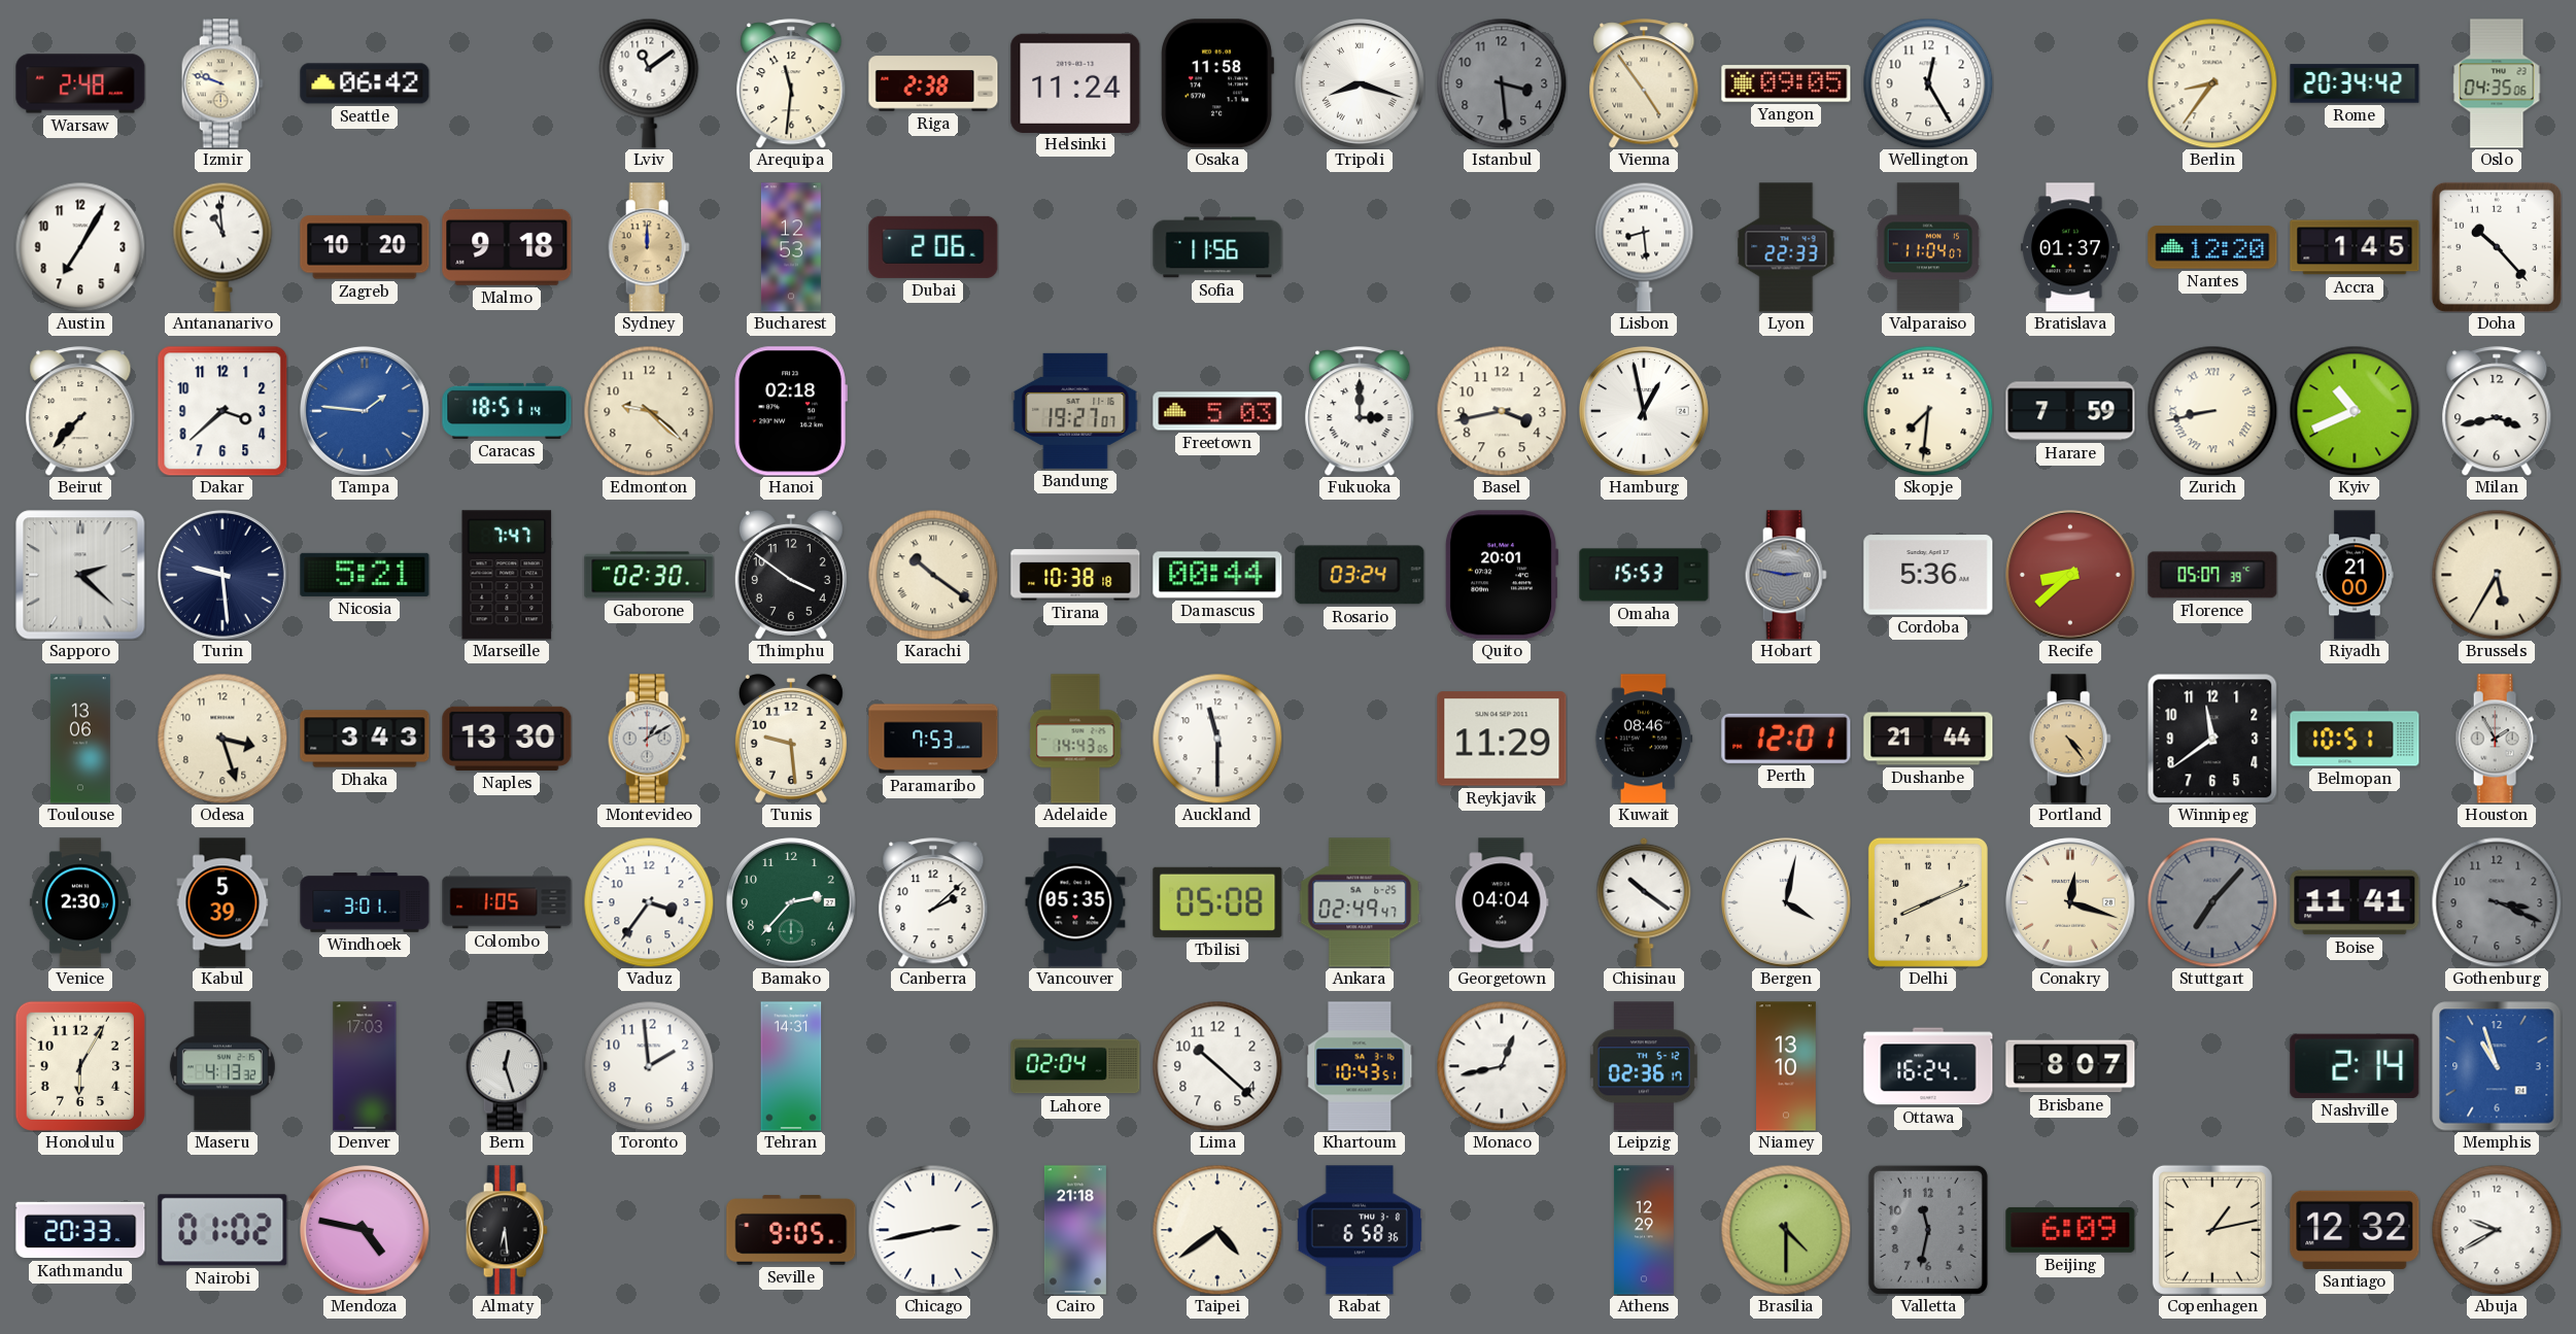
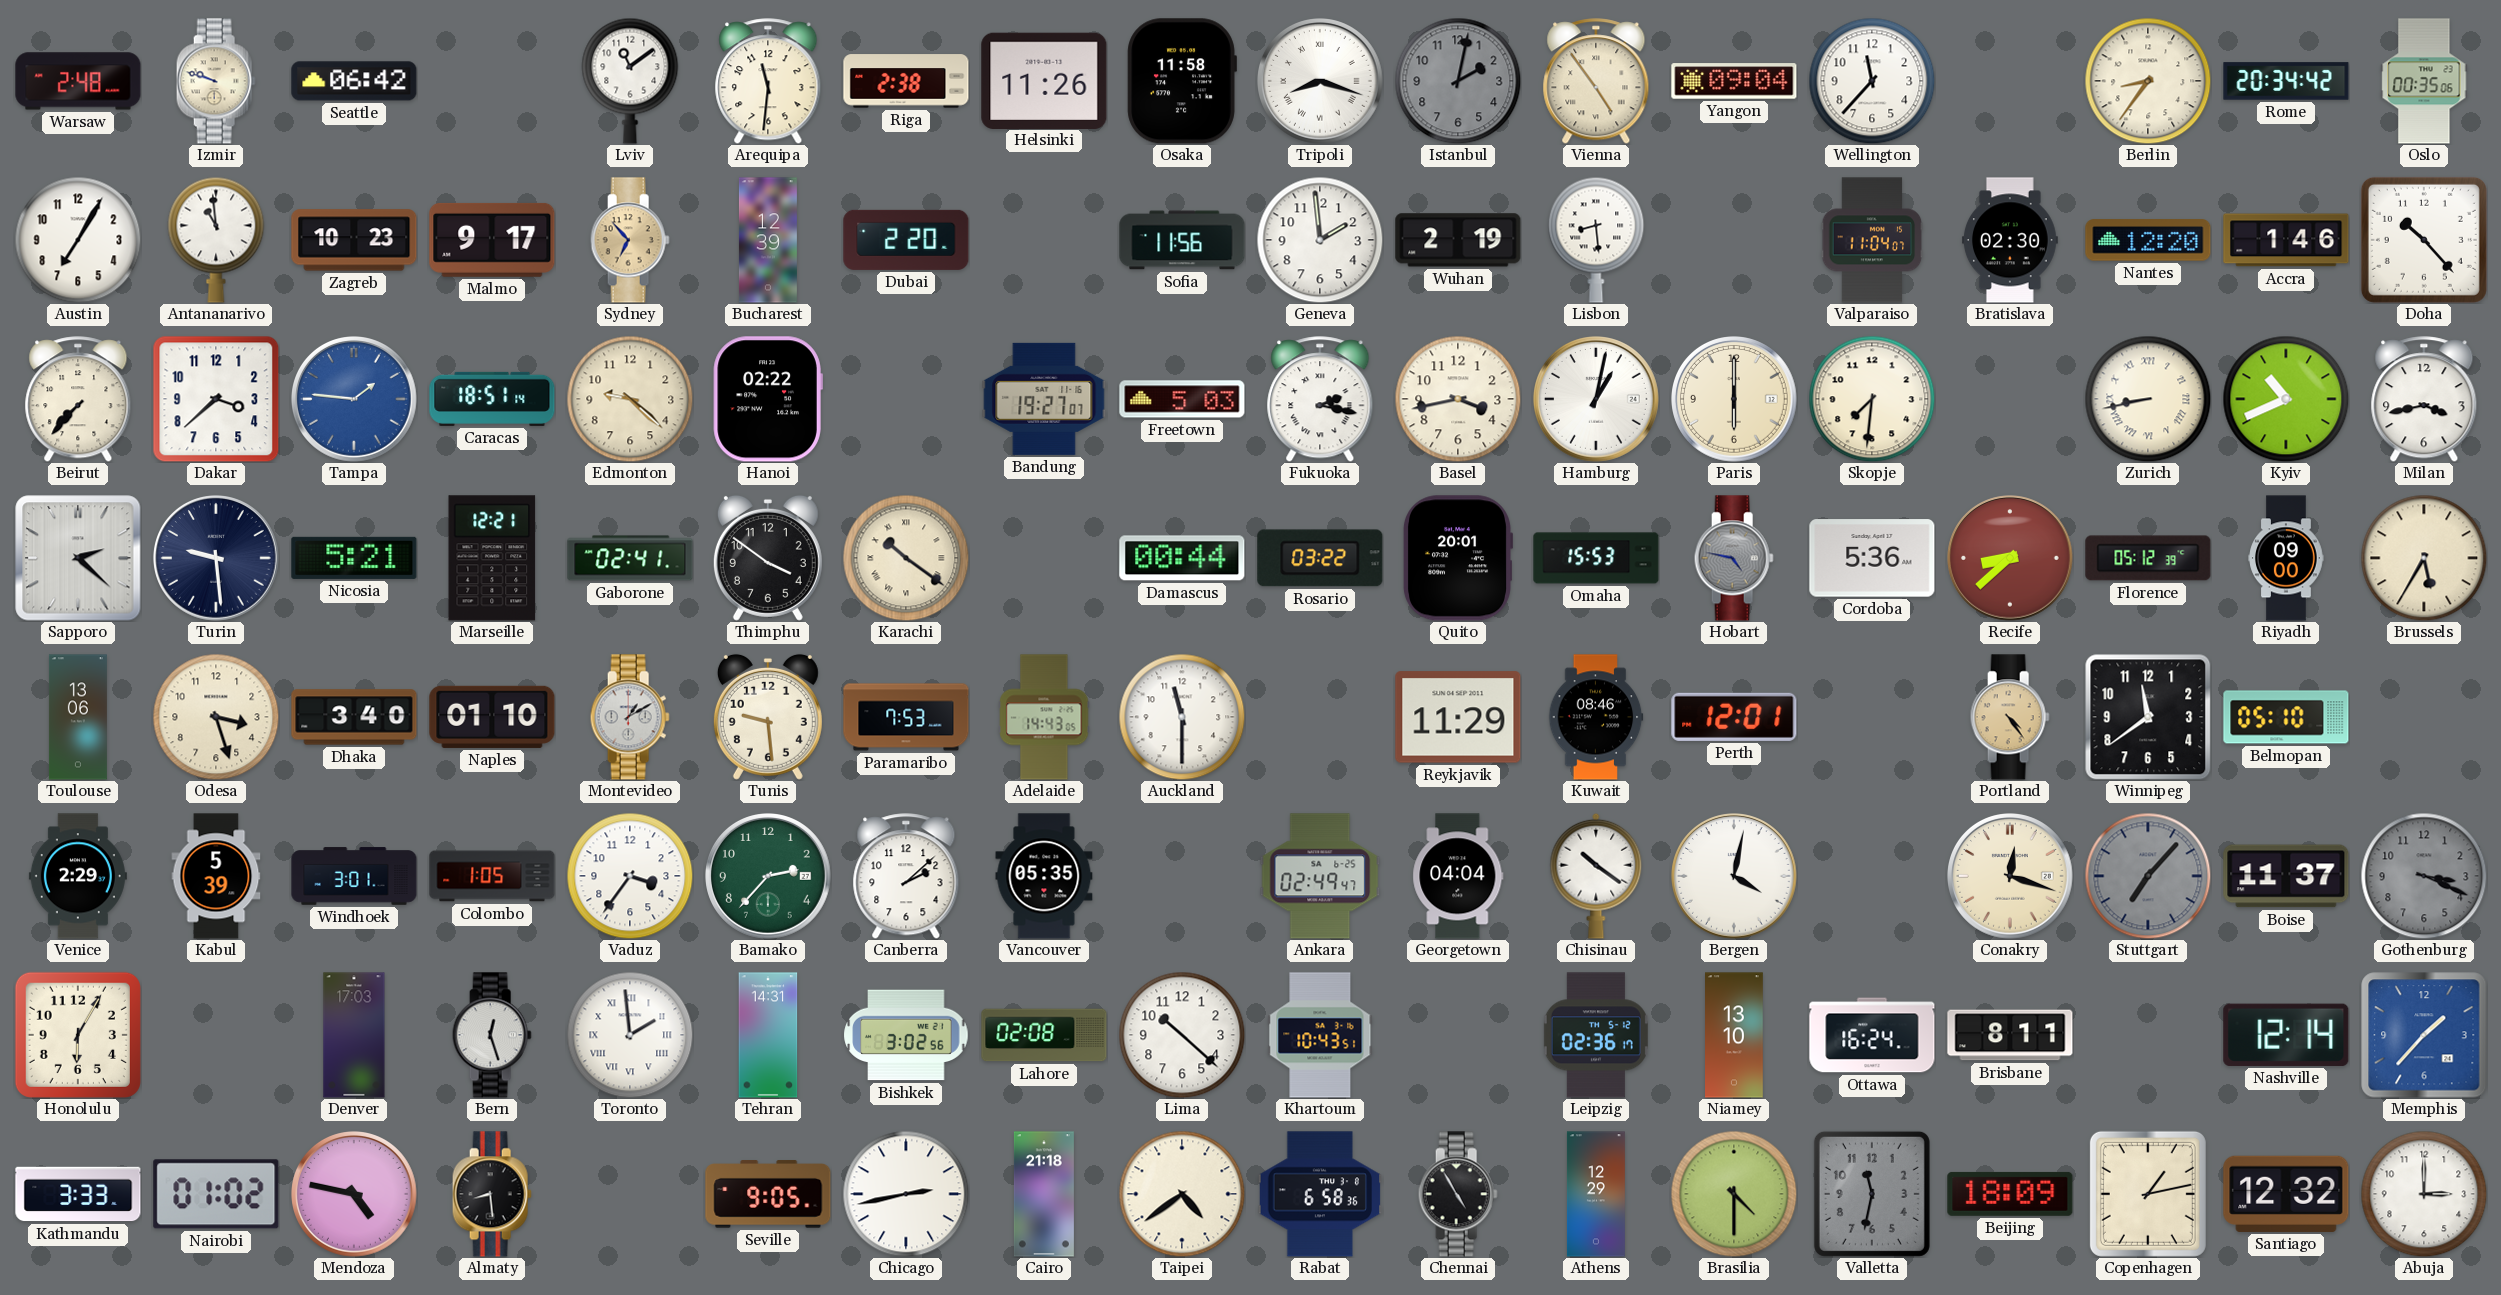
Helsinki: 11:24 -> 11:26 (1044, 80)
Istanbul: 3:29 -> 2:02 (1458, 81)
Yangon: 09:05 -> 09:04 (1734, 81)
Wellington: 12:25 -> 11:37 (1872, 81)
Oslo: 04:35 -> 00:35 (2424, 81)
Zagreb: 10:20 -> 10:23 (354, 240)
Malmo: 9:18 -> 9:17 (492, 240)
Sydney: 12:00 -> 6:53 (630, 240)
Bucharest: 12:53 -> 12:39 (768, 240)
Dubai: 2:06 -> 2:20 (906, 240)
Geneva: none -> 1:59 (1320, 240)
Wuhan: none -> 2:19 (1458, 240)
Lyon: 22:33 -> none (1786, 247)
Bratislava: 01:37 -> 02:30 (2010, 240)
Accra: 1:45 -> 1:46 (2286, 240)
Hanoi: 02:18 -> 02:22 (768, 399)
Fukuoka: 3:00 -> 2:17 (1320, 399)
Hamburg: 12:58 -> 1:02 (1597, 400)
Paris: none -> 6:00 (1735, 400)
Harare: 7:59 -> none (2070, 411)
Marseille: 7:47 -> 12:21 (492, 558)
Gaborone: 02:30 -> 02:41 (630, 558)
Tirana: 10:38 -> none (1075, 575)
Rosario: 03:24 -> 03:22 (1320, 558)
Hobart: 2:47 -> 4:47 (1734, 558)
Florence: 05:07 -> 05:12 (2148, 558)
Riyadh: 21:00 -> 09:00 (2286, 558)
Dhaka: 3:43 -> 3:40 (354, 717)
Naples: 13:30 -> 01:10 (492, 717)
Dushanbe: 21:44 -> none (1928, 739)
Belmopan: 10:51 -> 05:10 (2286, 717)
Houston: 1:55 -> none (2497, 739)
Venice: 2:30 -> 2:29 (78, 876)
Tbilisi: 05:08 -> none (1217, 902)
Delhi: 8:11 -> none (1928, 902)
Boise: 11:41 -> 11:37 (2286, 876)
Maseru: 4:13 -> none (222, 1066)
Toronto numerals: Arabic -> Roman (630, 1035)
Bishkek: none -> 3:02 (906, 1035)
Lahore: 02:04 -> 02:08 (1044, 1035)
Monaco: 12:43 -> none (1502, 1066)
Brisbane: 8:07 -> 8:11 (2010, 1035)
Nashville: 2:14 -> 12:14 (2286, 1035)
Memphis: 10:57 -> 1:37 (2424, 1035)
Kathmandu: 20:33 -> 3:33 (78, 1194)
Almaty: 6:29 -> 8:29 (492, 1194)
Chennai: none -> 4:55 (1458, 1194)
Beijing: 6:09 -> 18:09 (2010, 1194)
Abuja: 9:40 -> 3:00 (2424, 1194)
